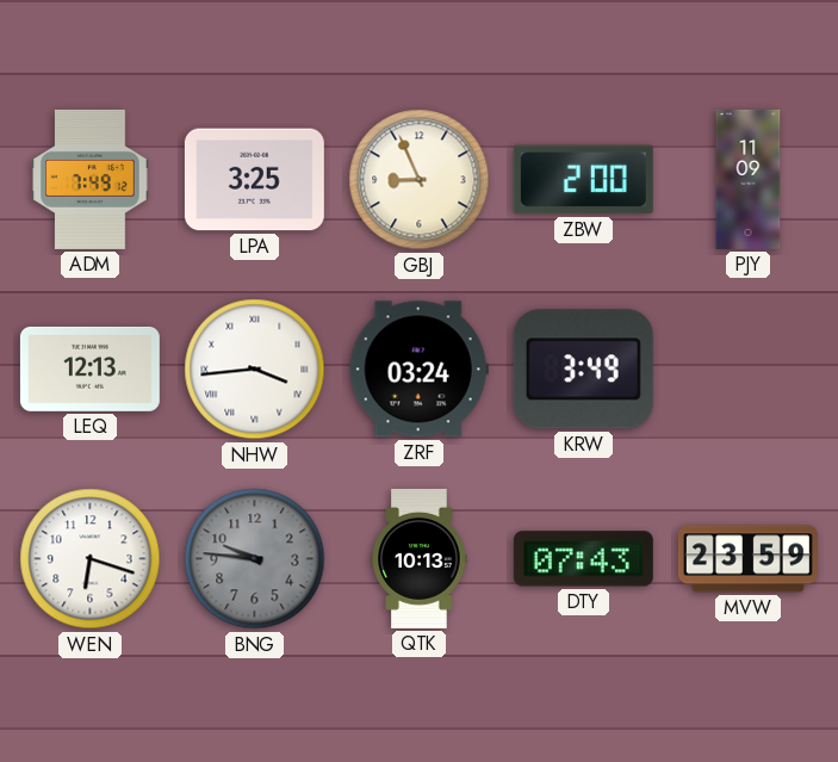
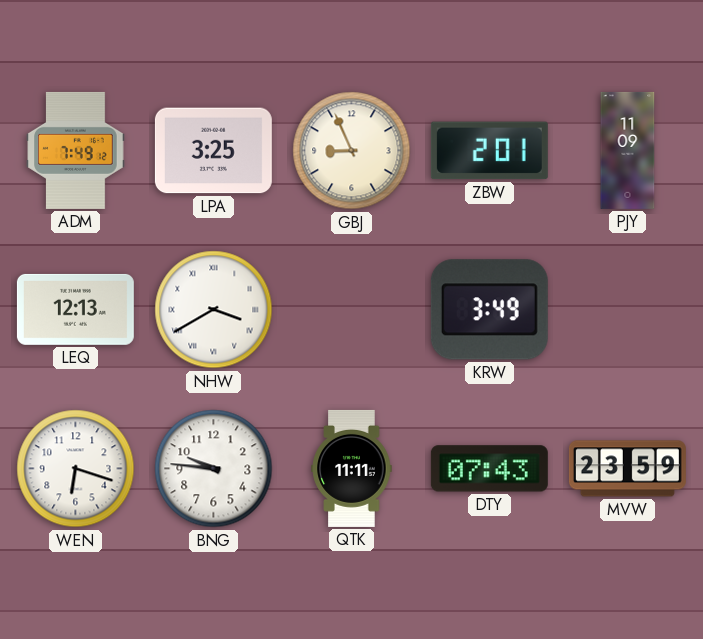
ZBW: 2:00 -> 2:01 (489, 151)
NHW: 3:44 -> 3:40 (214, 310)
ZRF: 03:24 -> none (418, 370)
BNG dial: grey -> white (214, 469)
QTK: 10:13 -> 11:11 (352, 468)
